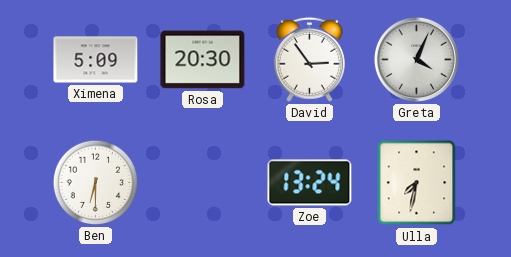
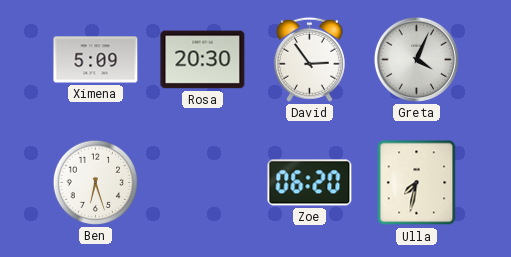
Ben: 6:30 -> 6:27 (95, 182)
Zoe: 13:24 -> 06:20 (310, 183)
